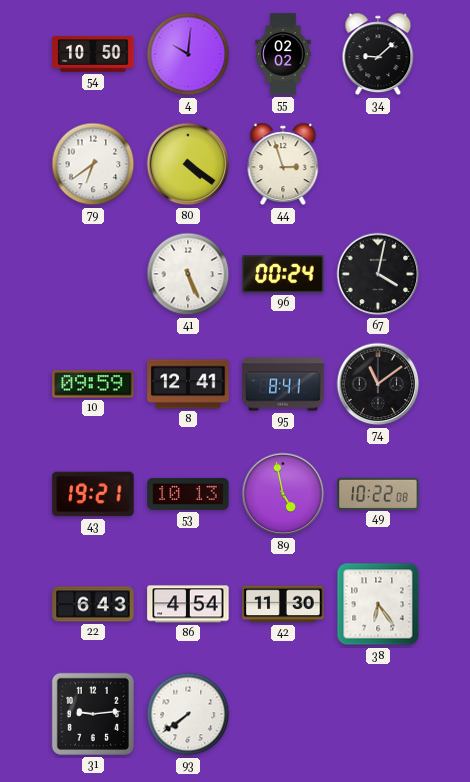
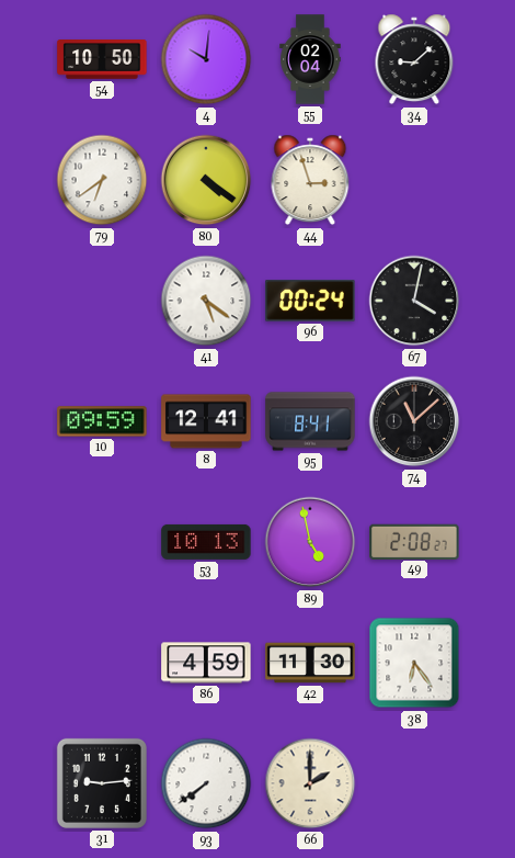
55: 02:02 -> 02:04 (310, 59)
41: 5:26 -> 5:21 (206, 301)
74: 11:09 -> 11:08 (414, 421)
43: 19:21 -> none (93, 494)
49: 10:22 -> 2:08 (414, 541)
22: 6:43 -> none (93, 604)
86: 4:54 -> 4:59 (206, 663)
66: none -> 2:00 (310, 783)
